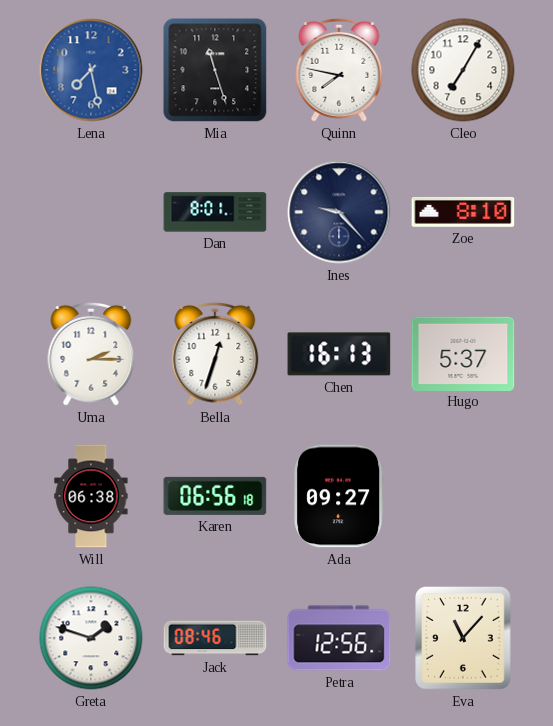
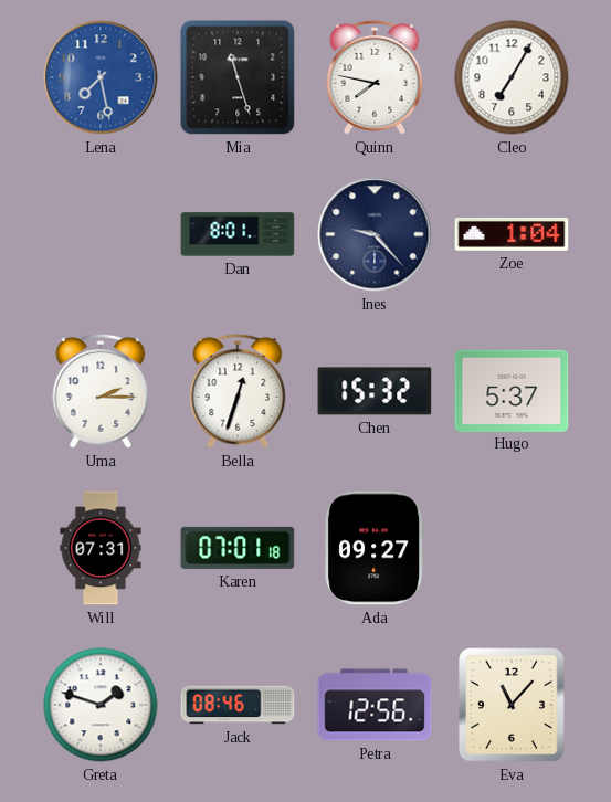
Zoe: 8:10 -> 1:04 (512, 234)
Chen: 16:13 -> 15:32 (375, 391)
Will: 06:38 -> 07:31 (101, 548)
Karen: 06:56 -> 07:01 (238, 548)
